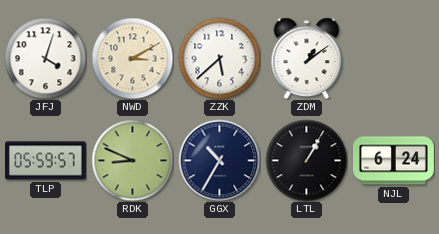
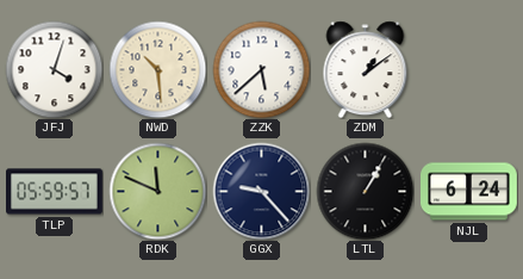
NWD: 3:10 -> 10:29 (157, 69)
RDK: 8:49 -> 11:49 (157, 191)
GGX: 10:35 -> 9:23 (261, 191)
